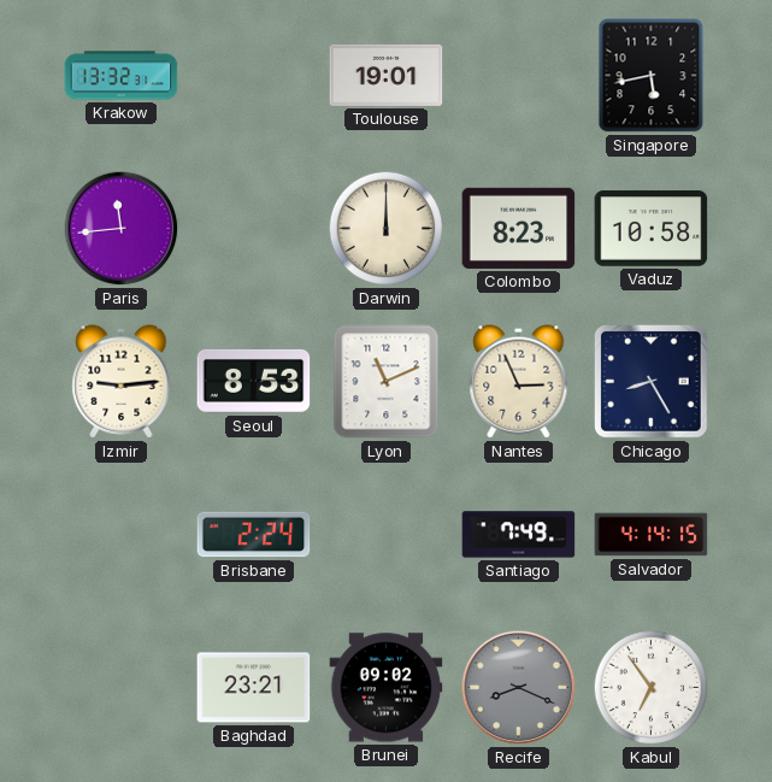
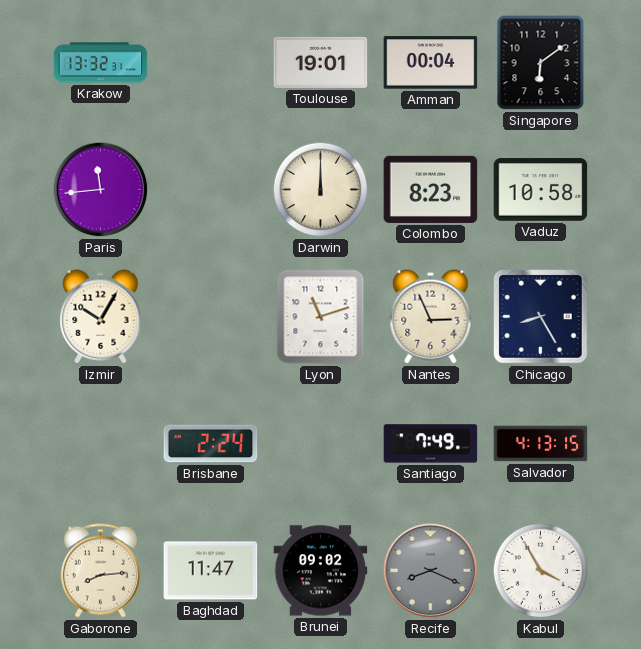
Amman: none -> 00:04 (431, 63)
Singapore: 5:43 -> 6:09 (541, 63)
Izmir: 9:14 -> 10:05 (101, 317)
Seoul: 8:53 -> none (254, 381)
Lyon: 11:11 -> 11:12 (321, 317)
Salvador: 4:14 -> 4:13 (541, 444)
Gaborone: none -> 8:14 (100, 571)
Baghdad: 23:21 -> 11:47 (211, 571)
Kabul: 6:54 -> 3:55 (541, 571)
